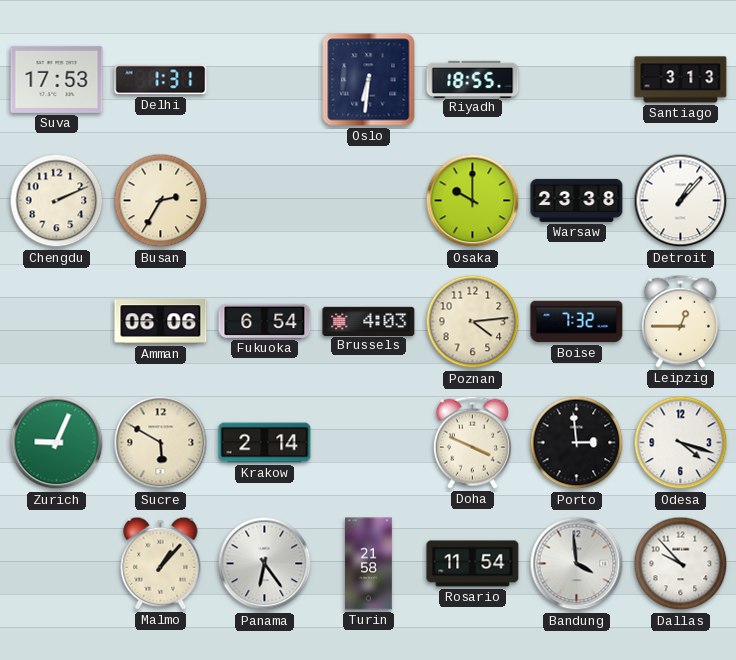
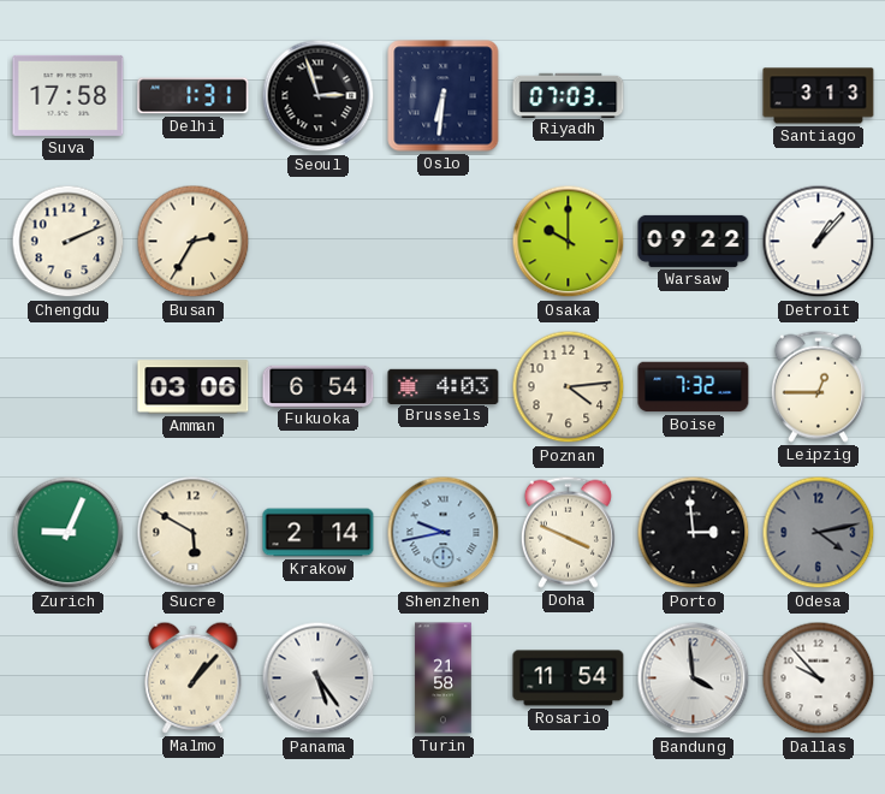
Suva: 17:53 -> 17:58 (69, 95)
Seoul: none -> 2:57 (319, 96)
Riyadh: 18:55 -> 07:03 (569, 95)
Warsaw: 23:38 -> 09:22 (694, 241)
Amman: 06:06 -> 03:06 (194, 387)
Shenzhen: none -> 9:43 (444, 533)
Odesa: 4:18 -> 4:13 (819, 533)
Odesa dial: white -> grey (819, 533)
Panama: 6:24 -> 5:24 (319, 679)
